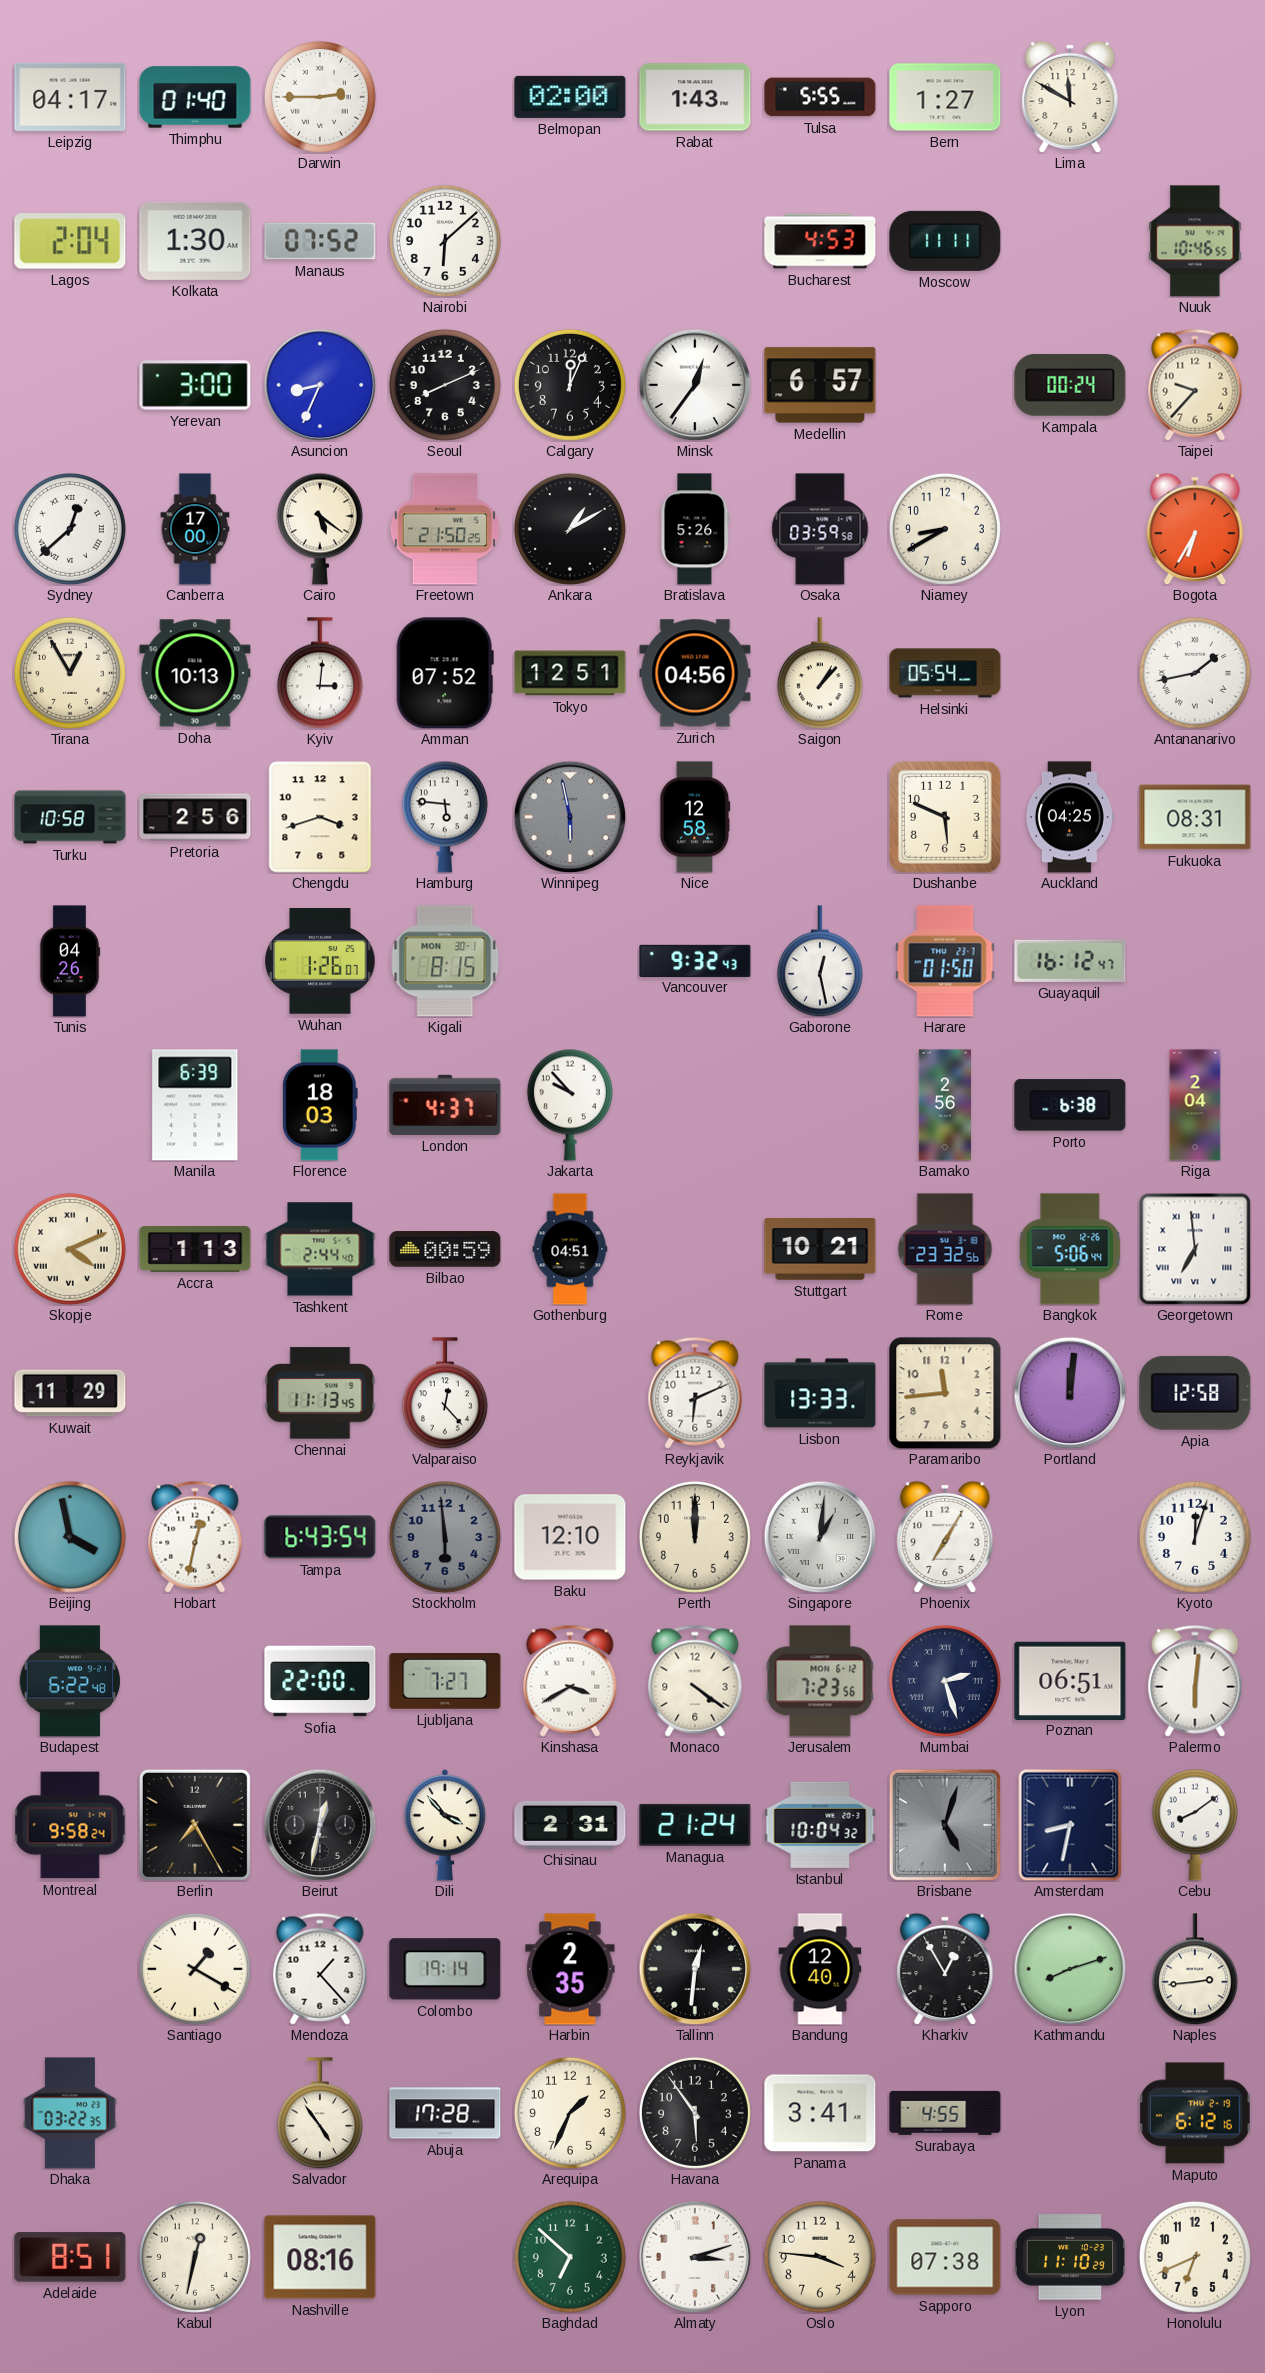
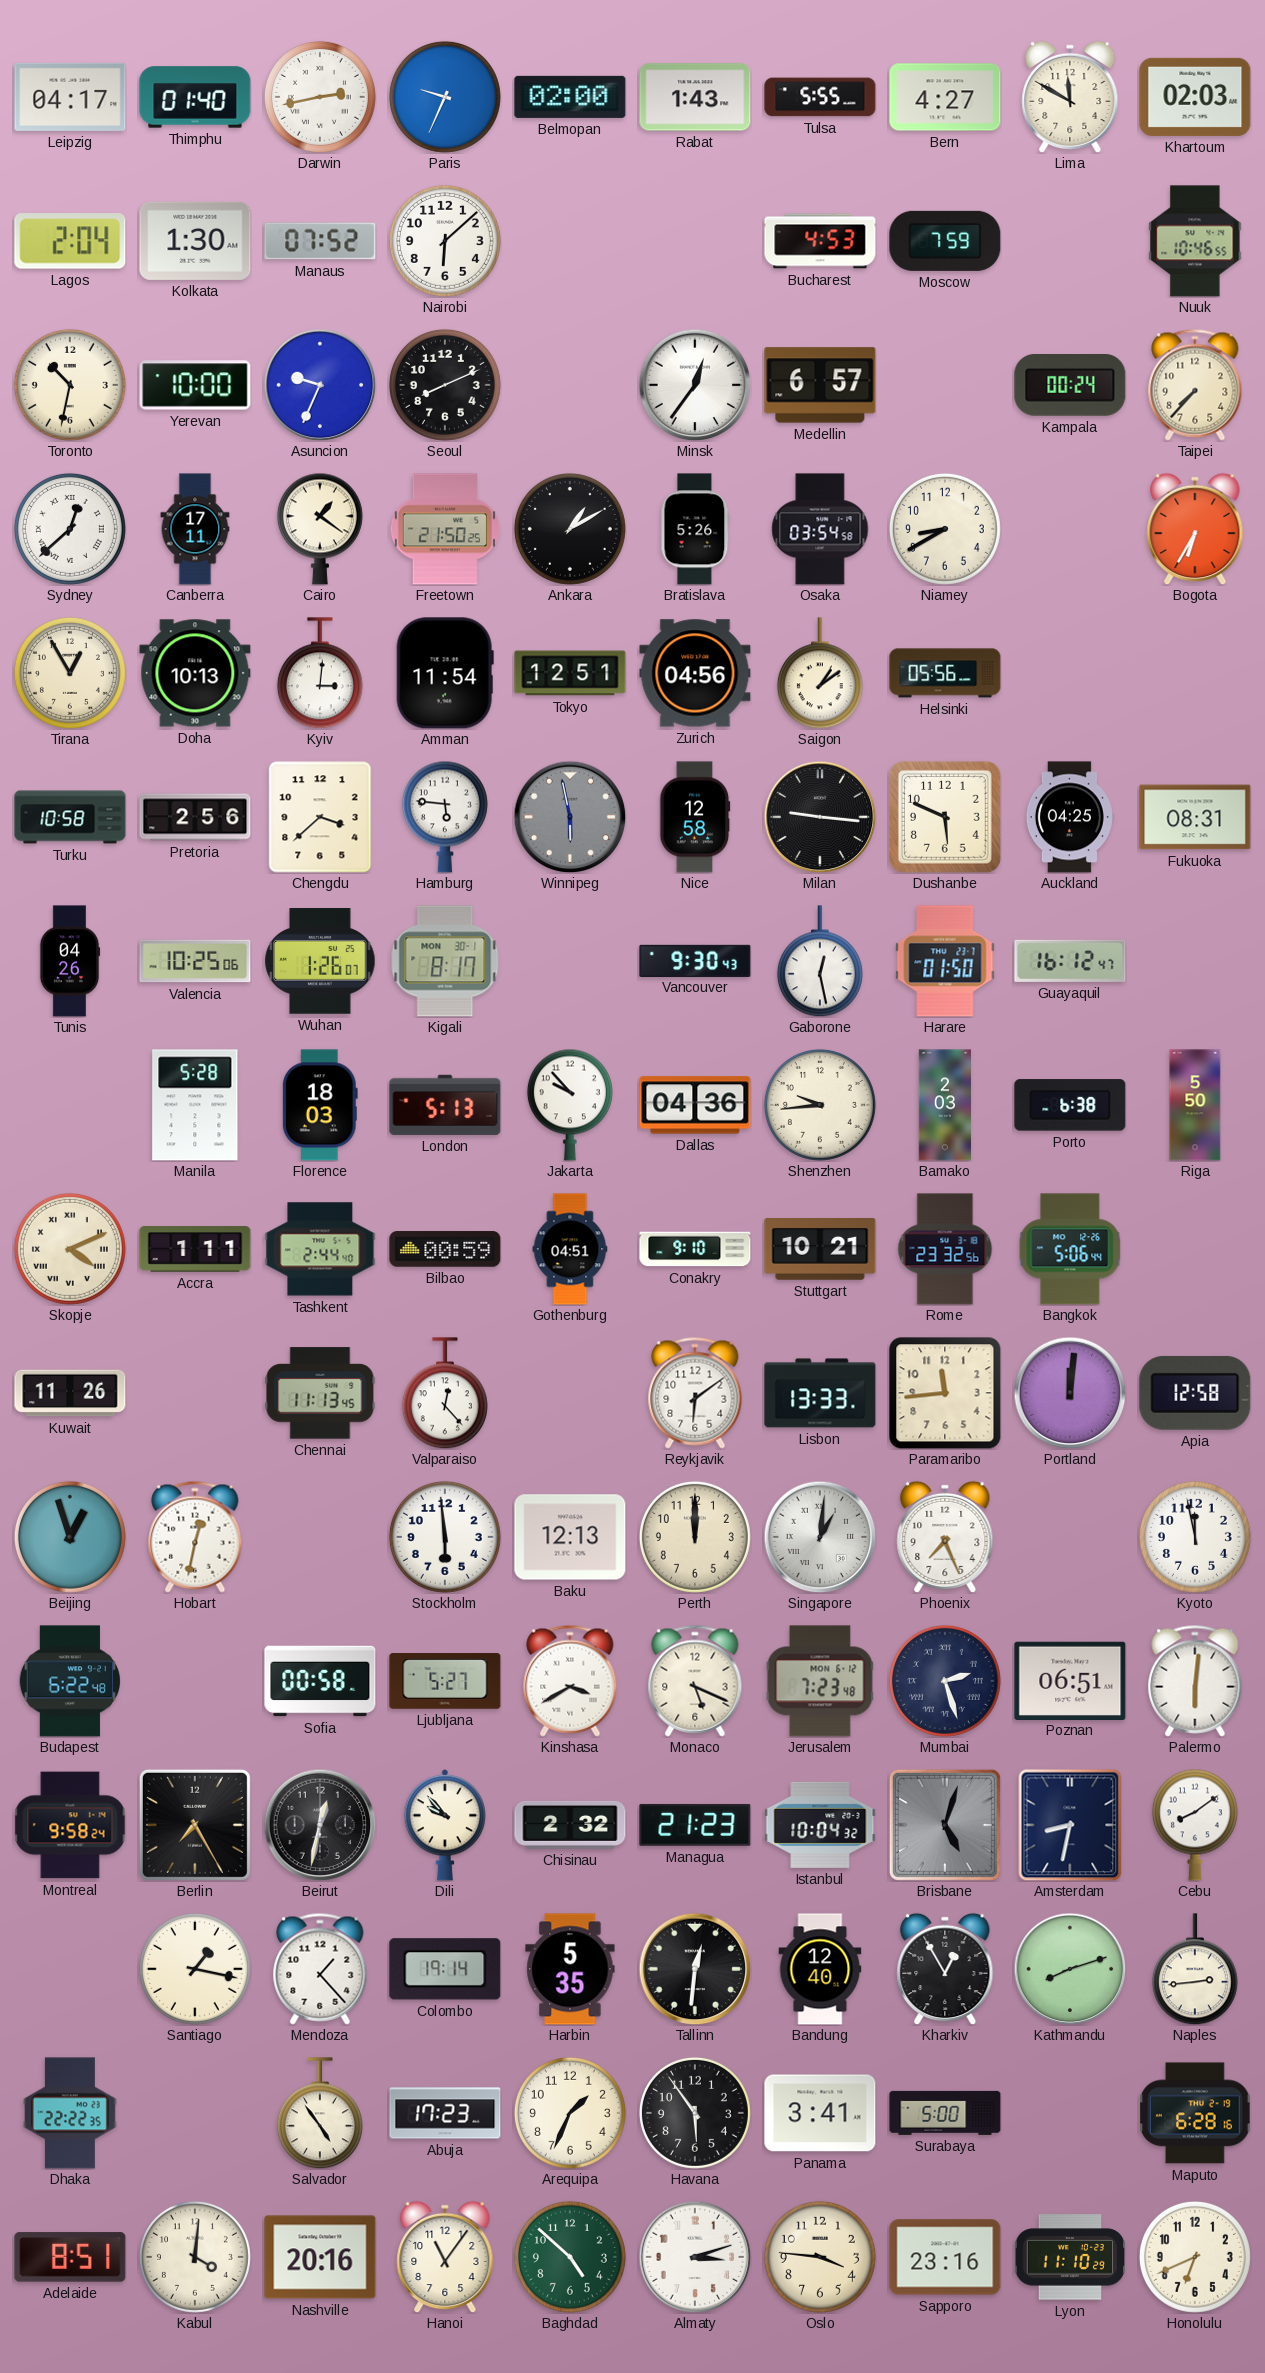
Darwin: 2:45 -> 2:43 (320, 97)
Paris: none -> 9:34 (445, 97)
Bern: 1:27 -> 4:27 (945, 97)
Khartoum: none -> 02:03 (1195, 97)
Moscow: 11:11 -> 7:59 (945, 241)
Toronto: none -> 10:32 (70, 385)
Yerevan: 3:00 -> 10:00 (195, 385)
Asuncion: 8:34 -> 9:34 (320, 385)
Calgary: 12:04 -> none (570, 385)
Taipei: 9:37 -> 7:37 (1195, 385)
Canberra: 17:00 -> 17:11 (195, 529)
Cairo: 5:21 -> 1:21 (320, 529)
Osaka: 03:59 -> 03:54 (820, 529)
Amman: 07:52 -> 11:54 (445, 673)
Saigon: 1:07 -> 1:09 (820, 673)
Helsinki: 05:54 -> 05:56 (945, 673)
Antananarivo: 1:43 -> none (1195, 673)
Chengdu: 3:42 -> 3:38 (320, 817)
Milan: none -> 9:16 (820, 817)
Valencia: none -> 10:25 (195, 961)
Kigali: 8:15 -> 8:17 (445, 961)
Vancouver: 9:32 -> 9:30 (695, 960)
Manila: 6:39 -> 5:28 (195, 1105)
London: 4:37 -> 5:13 (445, 1105)
Dallas: none -> 04:36 (695, 1105)
Shenzhen: none -> 9:44 (820, 1105)
Bamako: 2:56 -> 2:03 (944, 1105)
Riga: 2:04 -> 5:50 (1195, 1105)
Accra: 1:13 -> 1:11 (195, 1249)
Conakry: none -> 9:10 (695, 1249)
Georgetown: 6:59 -> none (1195, 1249)
Kuwait: 11:29 -> 11:26 (70, 1393)
Reykjavik: 6:11 -> 6:09 (695, 1393)
Beijing: 3:58 -> 12:57 (70, 1537)
Tampa: 6:43 -> none (320, 1537)
Stockholm dial: grey -> white (445, 1537)
Baku: 12:10 -> 12:13 (570, 1537)
Phoenix: 7:05 -> 7:26 (945, 1537)
Kyoto: 12:03 -> 11:58 (1195, 1537)
Sofia: 22:00 -> 00:58 (320, 1681)
Ljubljana: 7:27 -> 5:27 (445, 1681)
Monaco: 4:21 -> 5:19 (695, 1681)
Jerusalem: 7:23:56 -> 7:23:48 (820, 1681)
Dili: 3:53 -> 9:53 (444, 1825)
Chisinau: 2:31 -> 2:32 (570, 1825)
Managua: 21:24 -> 21:23 (695, 1825)
Santiago: 1:20 -> 1:17 (195, 1969)
Harbin: 2:35 -> 5:35 (570, 1969)
Dhaka: 03:22 -> 22:22 (70, 2113)
Abuja: 17:28 -> 17:23 (445, 2113)
Surabaya: 4:55 -> 5:00 (945, 2113)
Maputo: 6:12 -> 6:28 (1195, 2113)
Kabul: 12:32 -> 4:01 (195, 2257)
Nashville: 08:16 -> 20:16 (320, 2257)
Hanoi: none -> 11:06 (445, 2257)
Baghdad: 6:52 -> 4:52 (570, 2257)
Sapporo: 07:38 -> 23:16 (945, 2257)
